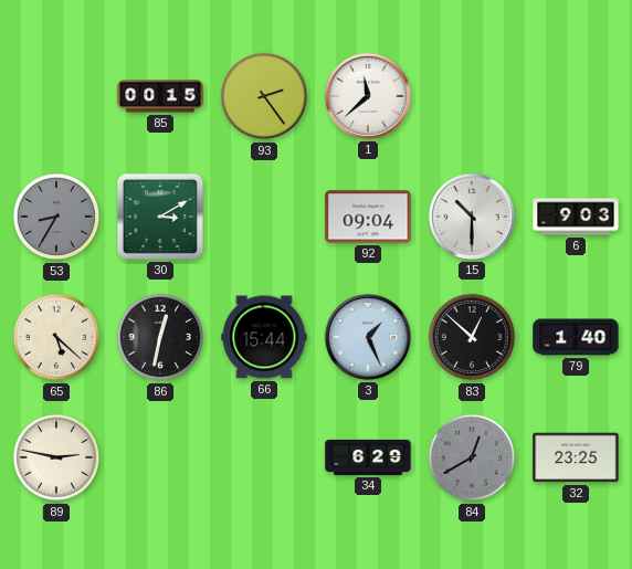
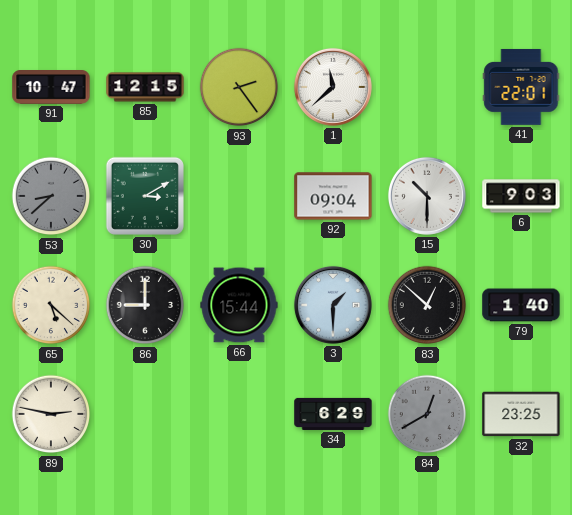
91: none -> 10:47 (51, 88)
85: 00:15 -> 12:15 (145, 87)
41: none -> 22:01 (521, 87)
53: 8:35 -> 8:38 (51, 196)
86: 12:32 -> 9:00 (145, 305)
3: 1:26 -> 1:30 (333, 305)
